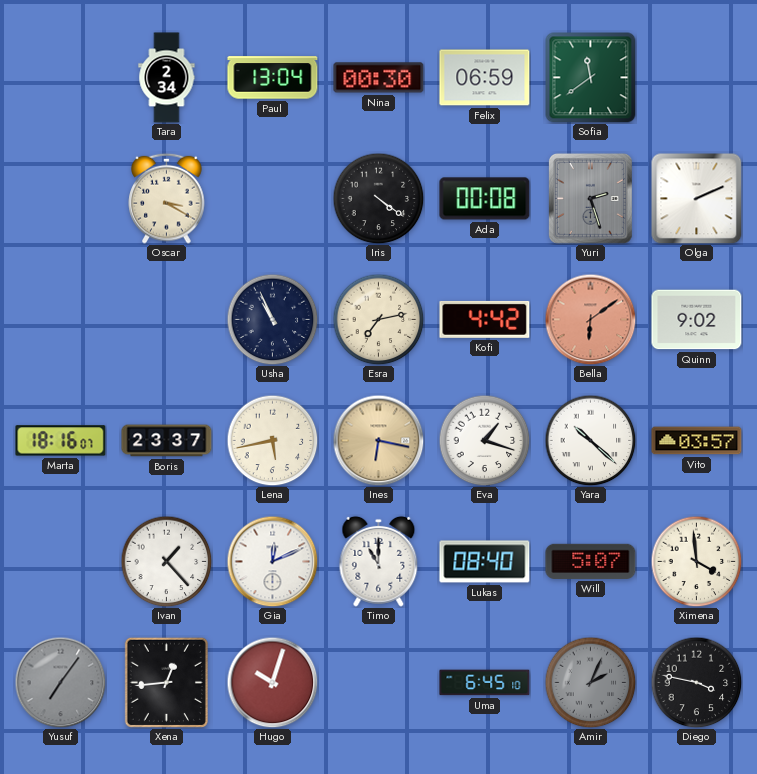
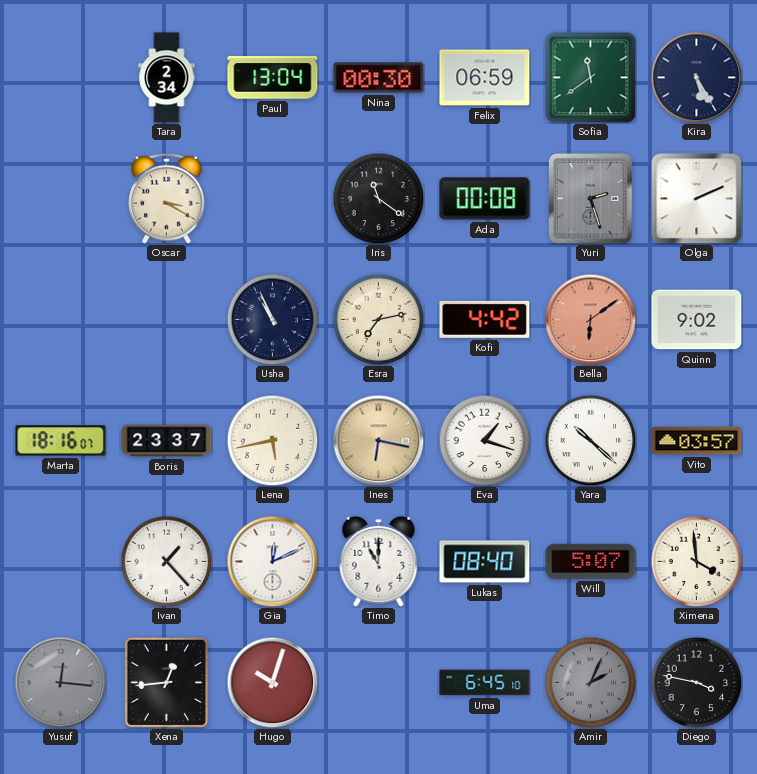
Kira: none -> 5:25 (696, 77)
Iris: 4:21 -> 11:21 (378, 198)
Yusuf: 7:06 -> 12:16 (60, 682)
